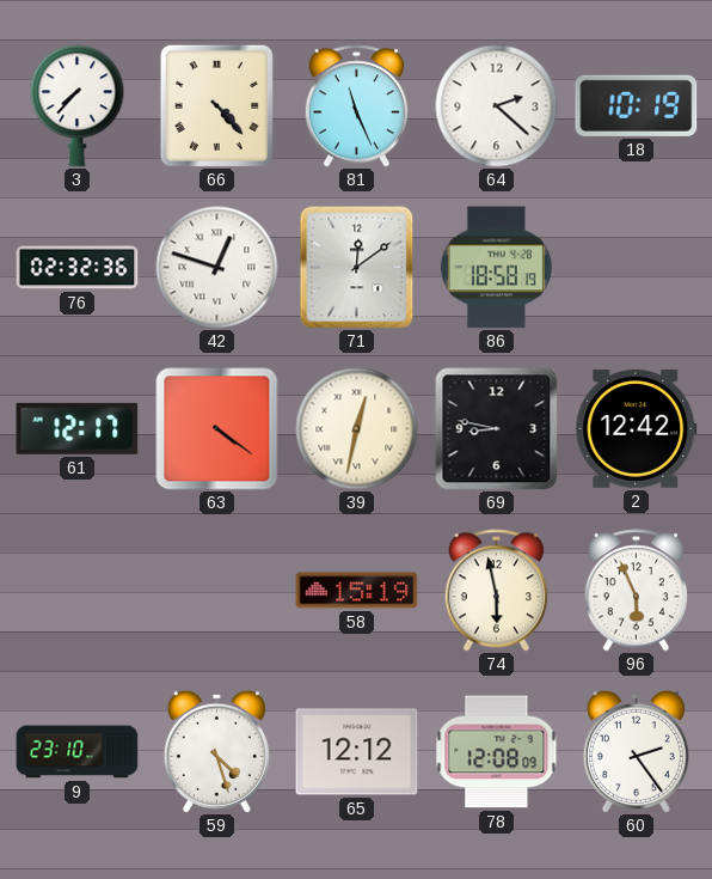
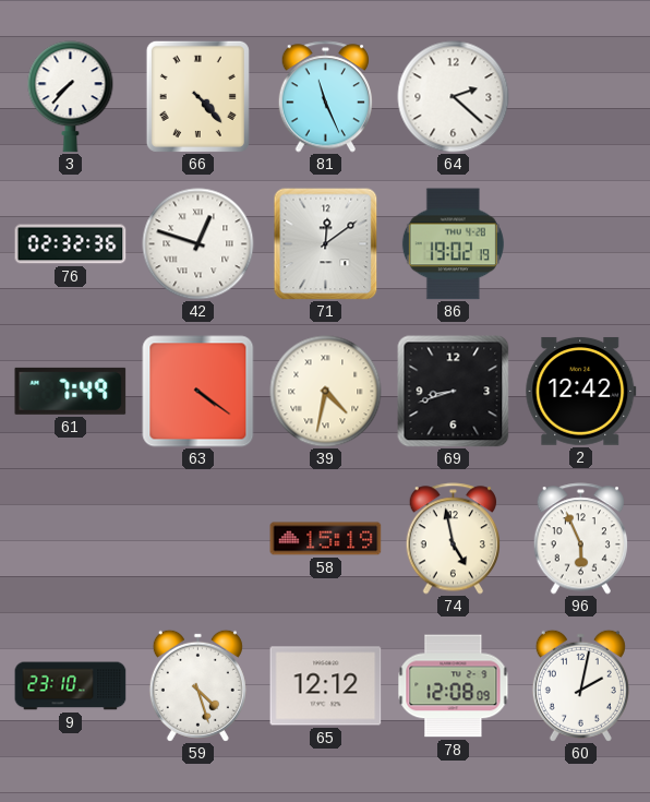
18: 10:19 -> none (637, 105)
86: 18:58 -> 19:02 (453, 244)
61: 12:17 -> 7:49 (71, 391)
39: 12:32 -> 4:32 (326, 392)
69: 8:47 -> 8:42 (454, 392)
74: 5:58 -> 4:58 (454, 539)
60: 2:24 -> 2:02 (580, 685)
